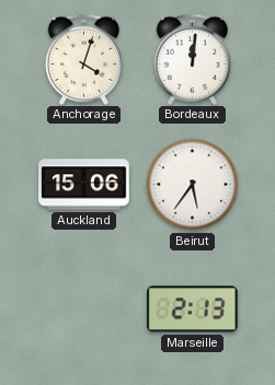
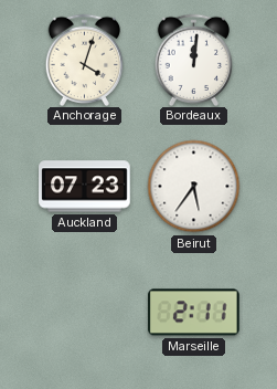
Auckland: 15:06 -> 07:23 (85, 187)
Marseille: 2:13 -> 2:11 (194, 313)
